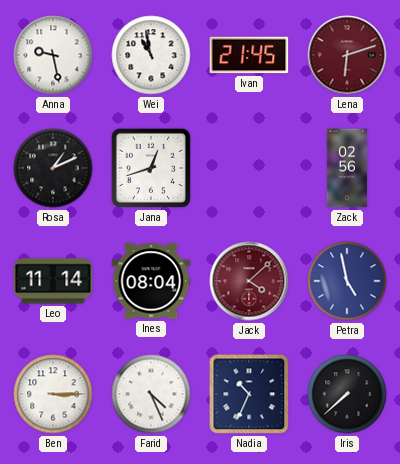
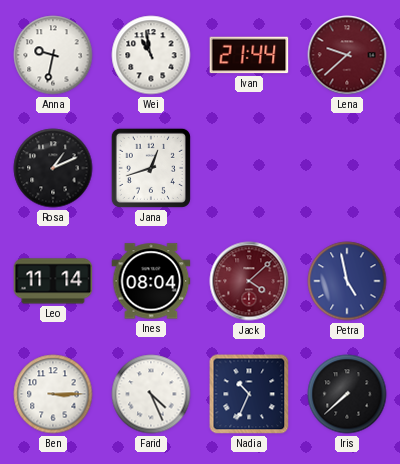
Anna: 9:28 -> 9:32 (53, 55)
Ivan: 21:45 -> 21:44 (249, 55)
Lena: 6:12 -> 9:38 (347, 55)
Zack: 02:56 -> none (347, 168)
